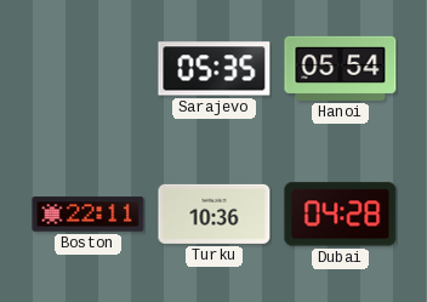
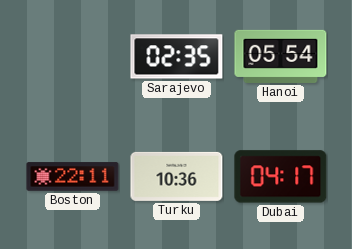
Sarajevo: 05:35 -> 02:35 (177, 57)
Dubai: 04:28 -> 04:17 (281, 177)
